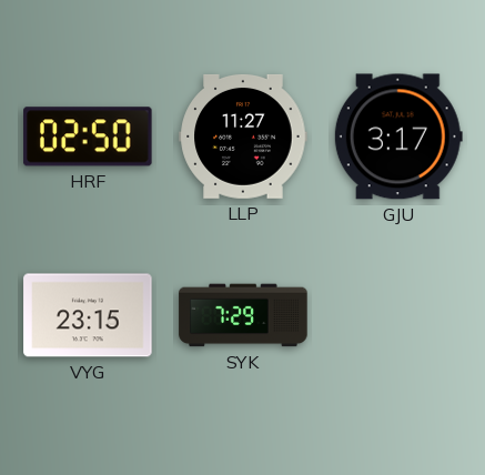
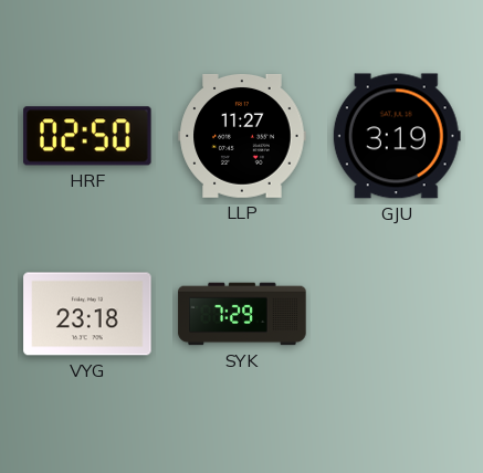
GJU: 3:17 -> 3:19 (397, 136)
VYG: 23:15 -> 23:18 (87, 314)
